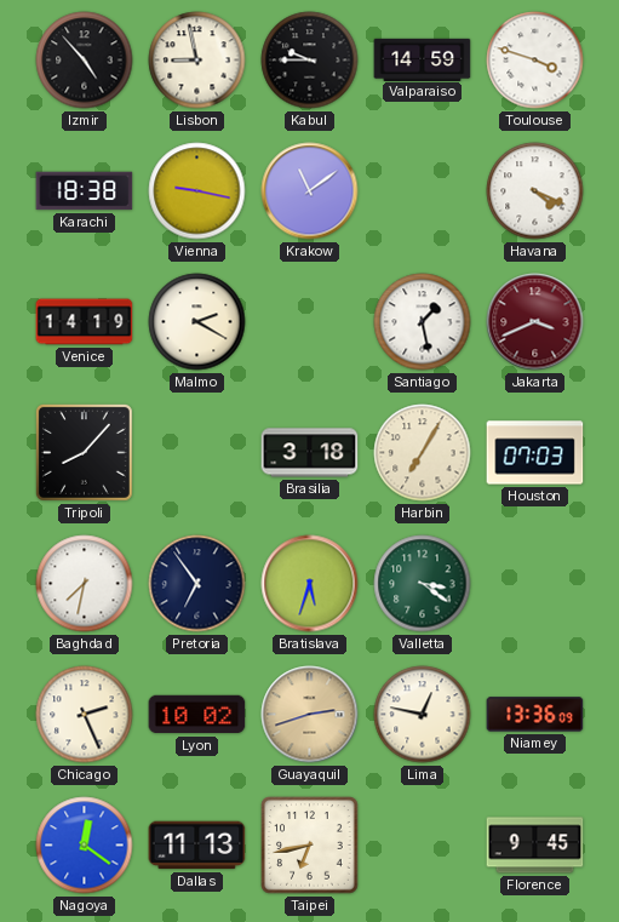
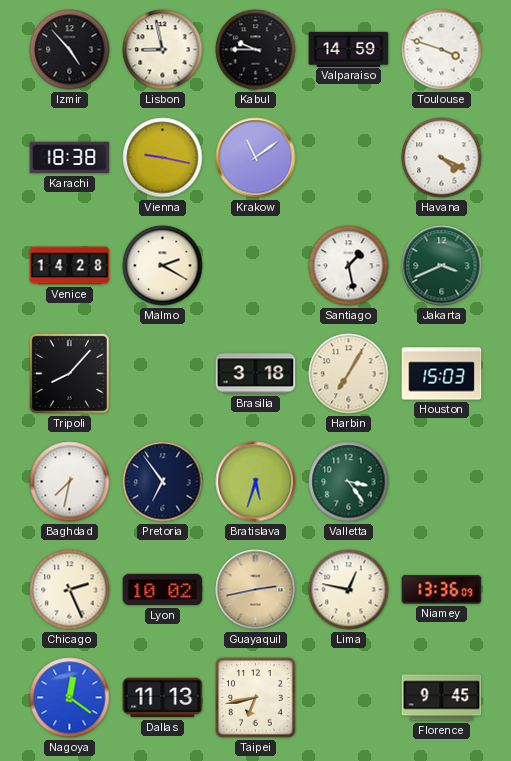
Venice: 14:19 -> 14:28 (70, 266)
Jakarta dial: burgundy -> green (442, 266)
Houston: 07:03 -> 15:03 (442, 374)
Valletta: 3:21 -> 3:24 (349, 482)
Guayaquil: 2:42 -> 2:43 (256, 590)
